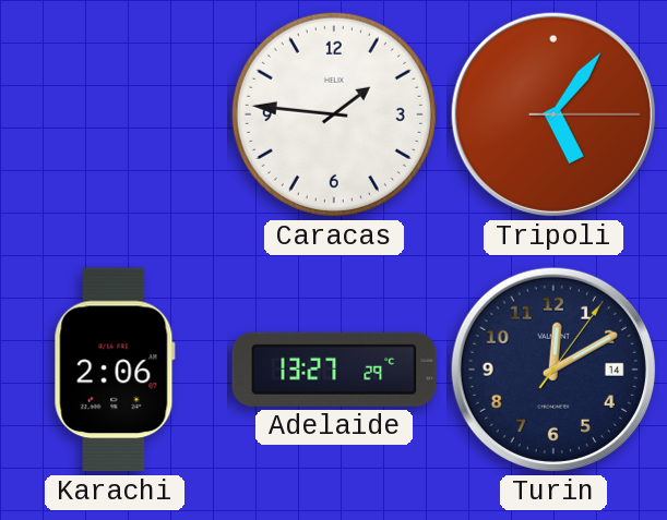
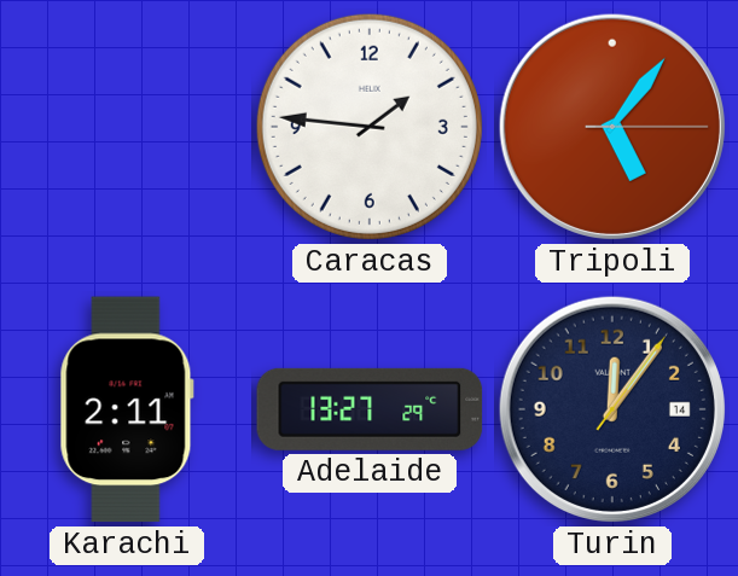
Karachi: 2:06 -> 2:11 (127, 409)
Turin: 12:10 -> 12:06 (612, 409)
